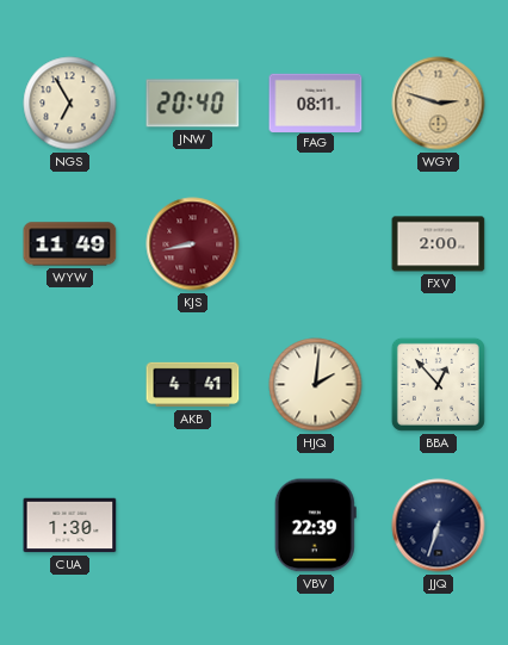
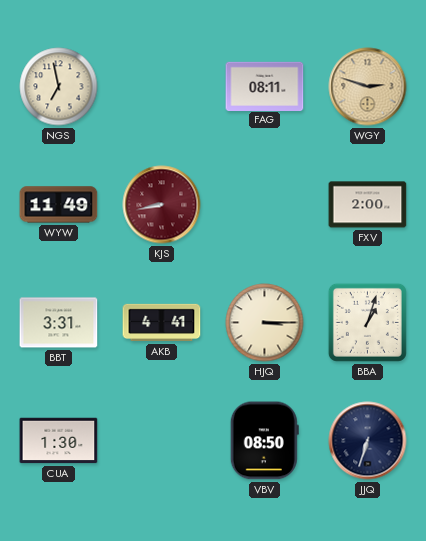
NGS: 6:55 -> 6:58 (59, 87)
JNW: 20:40 -> none (193, 104)
BBT: none -> 3:31 (59, 323)
HJQ: 2:01 -> 3:15 (265, 323)
BBA: 12:53 -> 1:03 (367, 322)
VBV: 22:39 -> 08:50 (264, 441)
